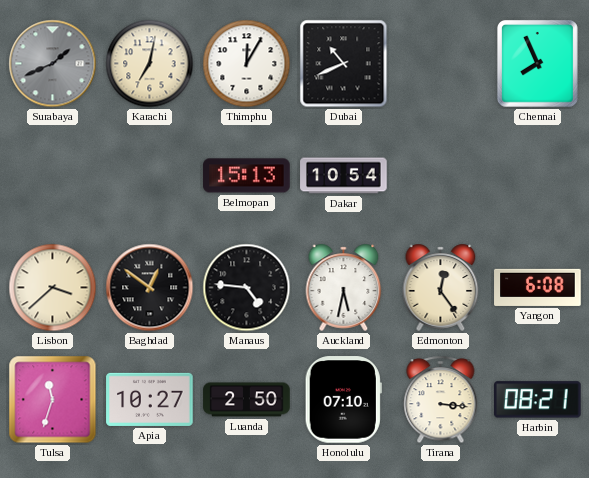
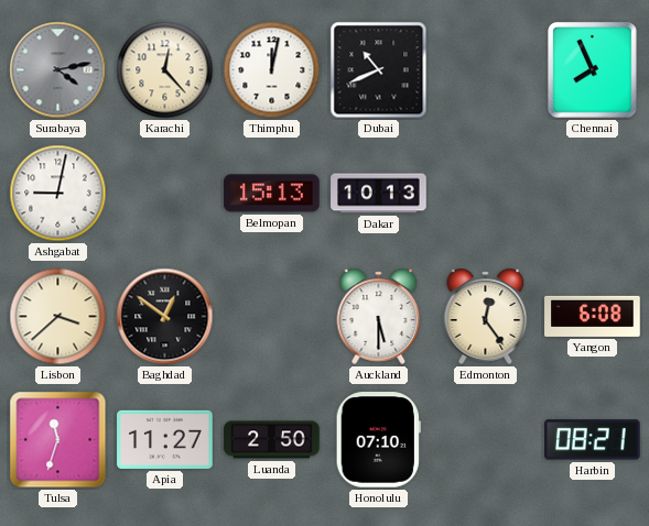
Surabaya: 1:41 -> 4:13 (58, 70)
Karachi: 7:02 -> 12:23 (165, 70)
Thimphu: 12:05 -> 12:02 (272, 70)
Ashgabat: none -> 9:02 (58, 194)
Dakar: 10:54 -> 10:13 (379, 194)
Manaus: 4:46 -> none (247, 288)
Auckland: 5:32 -> 5:30 (379, 316)
Apia: 10:27 -> 11:27 (165, 439)
Tirana: 3:16 -> none (441, 400)
